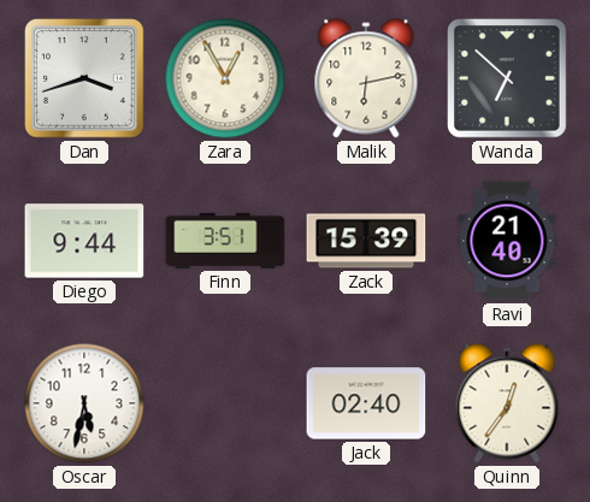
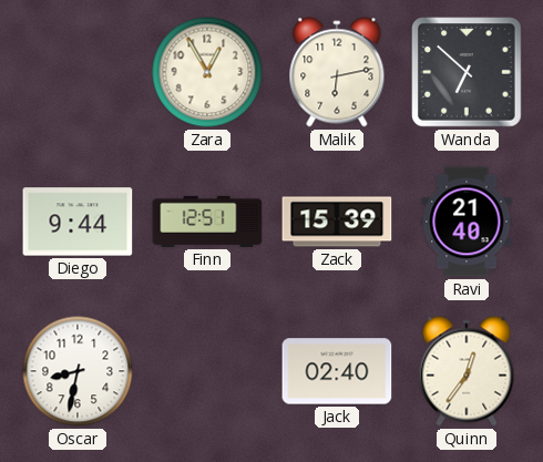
Dan: 3:42 -> none (84, 78)
Finn: 3:51 -> 12:51 (207, 222)
Oscar: 5:32 -> 8:32 (78, 371)
